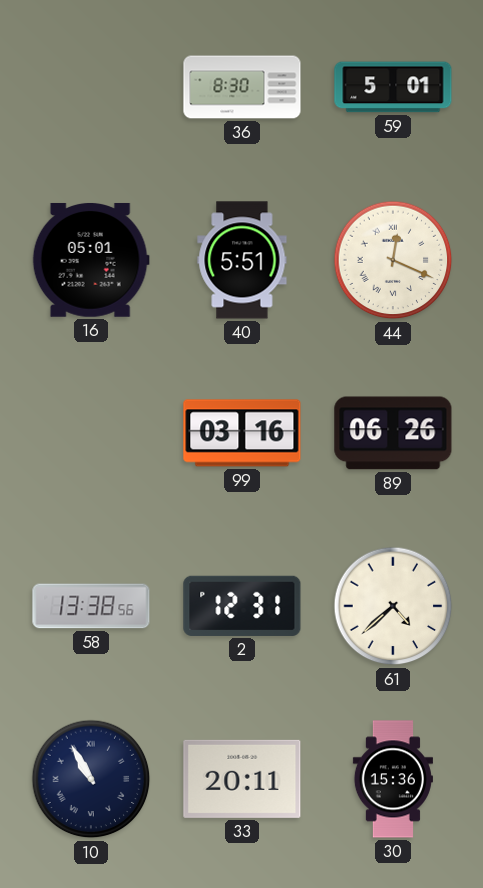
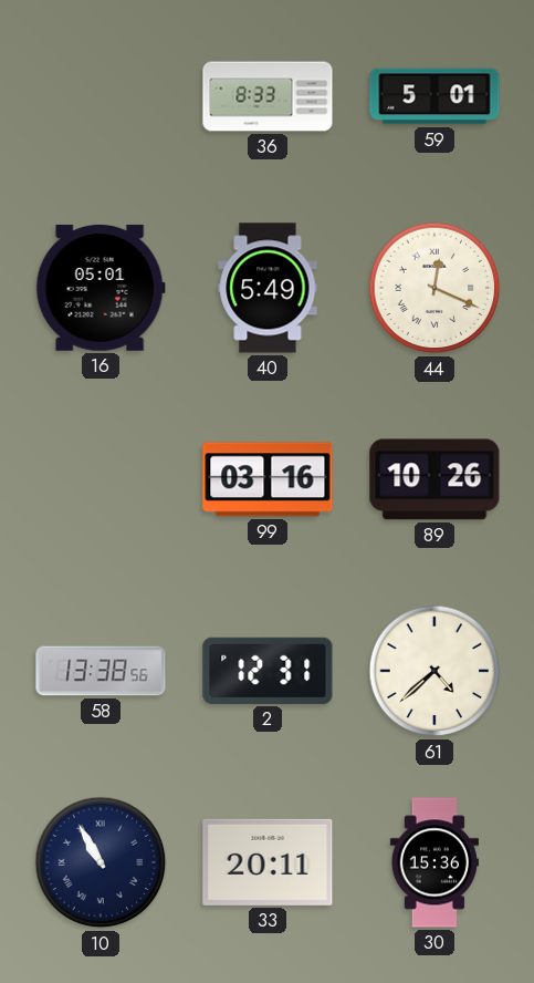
36: 8:30 -> 8:33 (268, 96)
40: 5:51 -> 5:49 (268, 288)
89: 06:26 -> 10:26 (434, 479)
